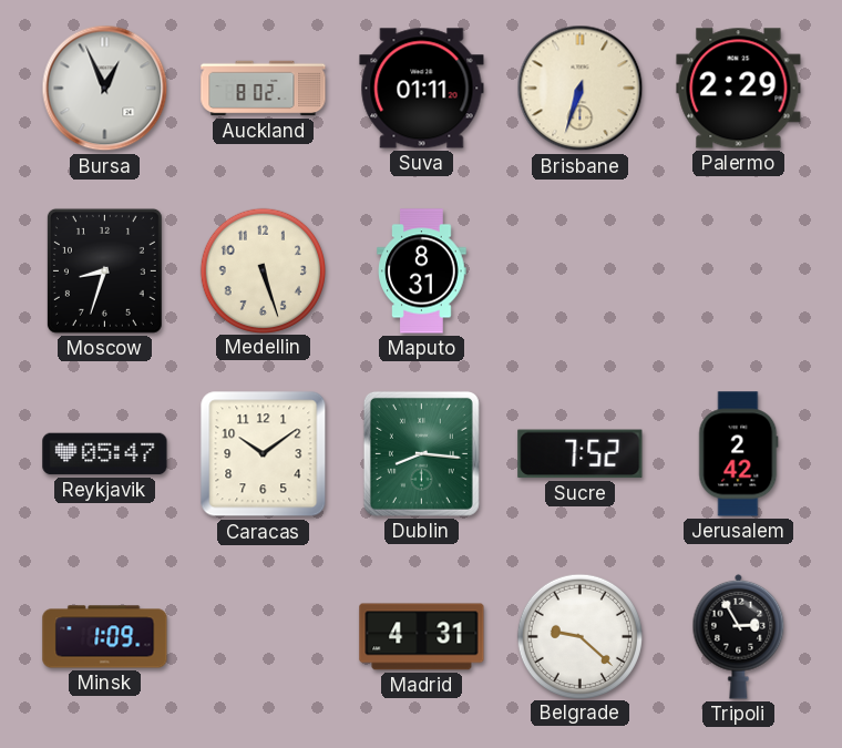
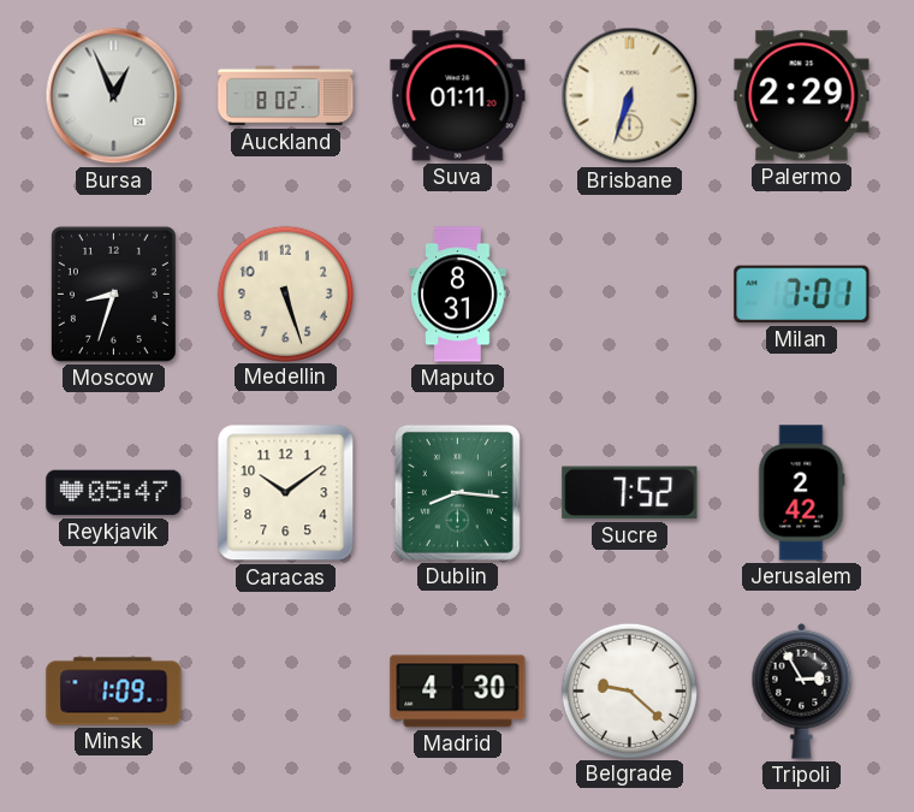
Milan: none -> 7:01 (802, 295)
Madrid: 4:31 -> 4:30 (458, 692)
